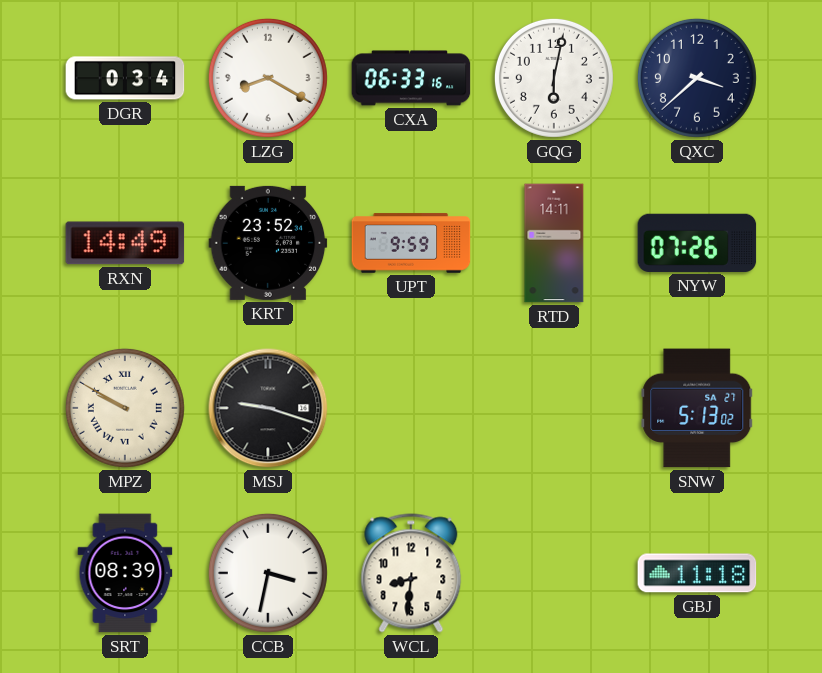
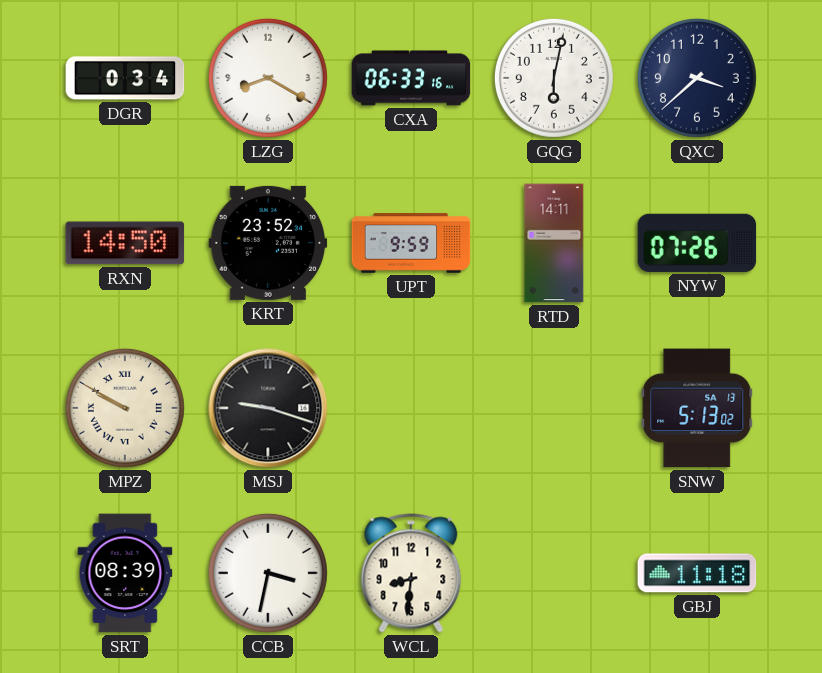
RXN: 14:49 -> 14:50 (125, 243)
SNW date: SA 27 -> SA 13 (697, 408)
